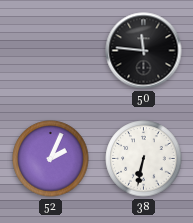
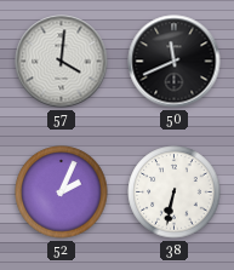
57: none -> 4:01 (62, 62)
50: 11:46 -> 11:41 (175, 62)
